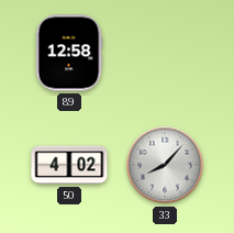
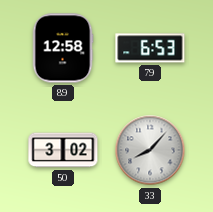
79: none -> 6:53 (150, 48)
50: 4:02 -> 3:02 (63, 150)
